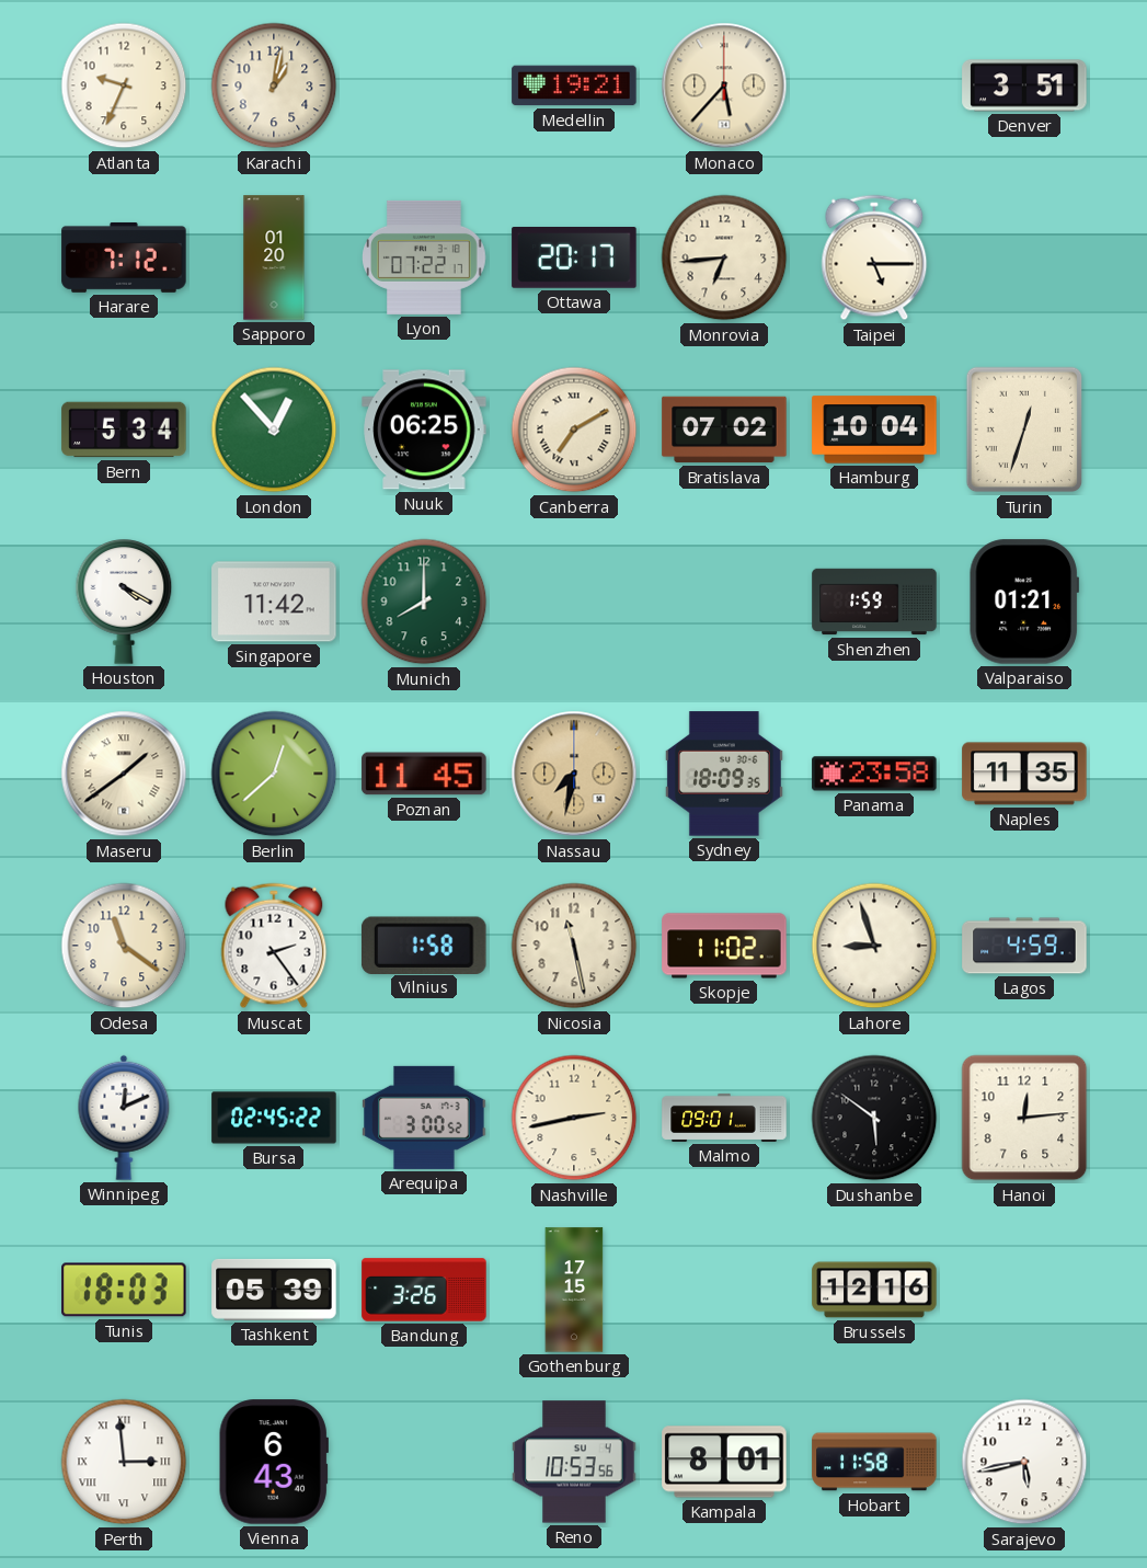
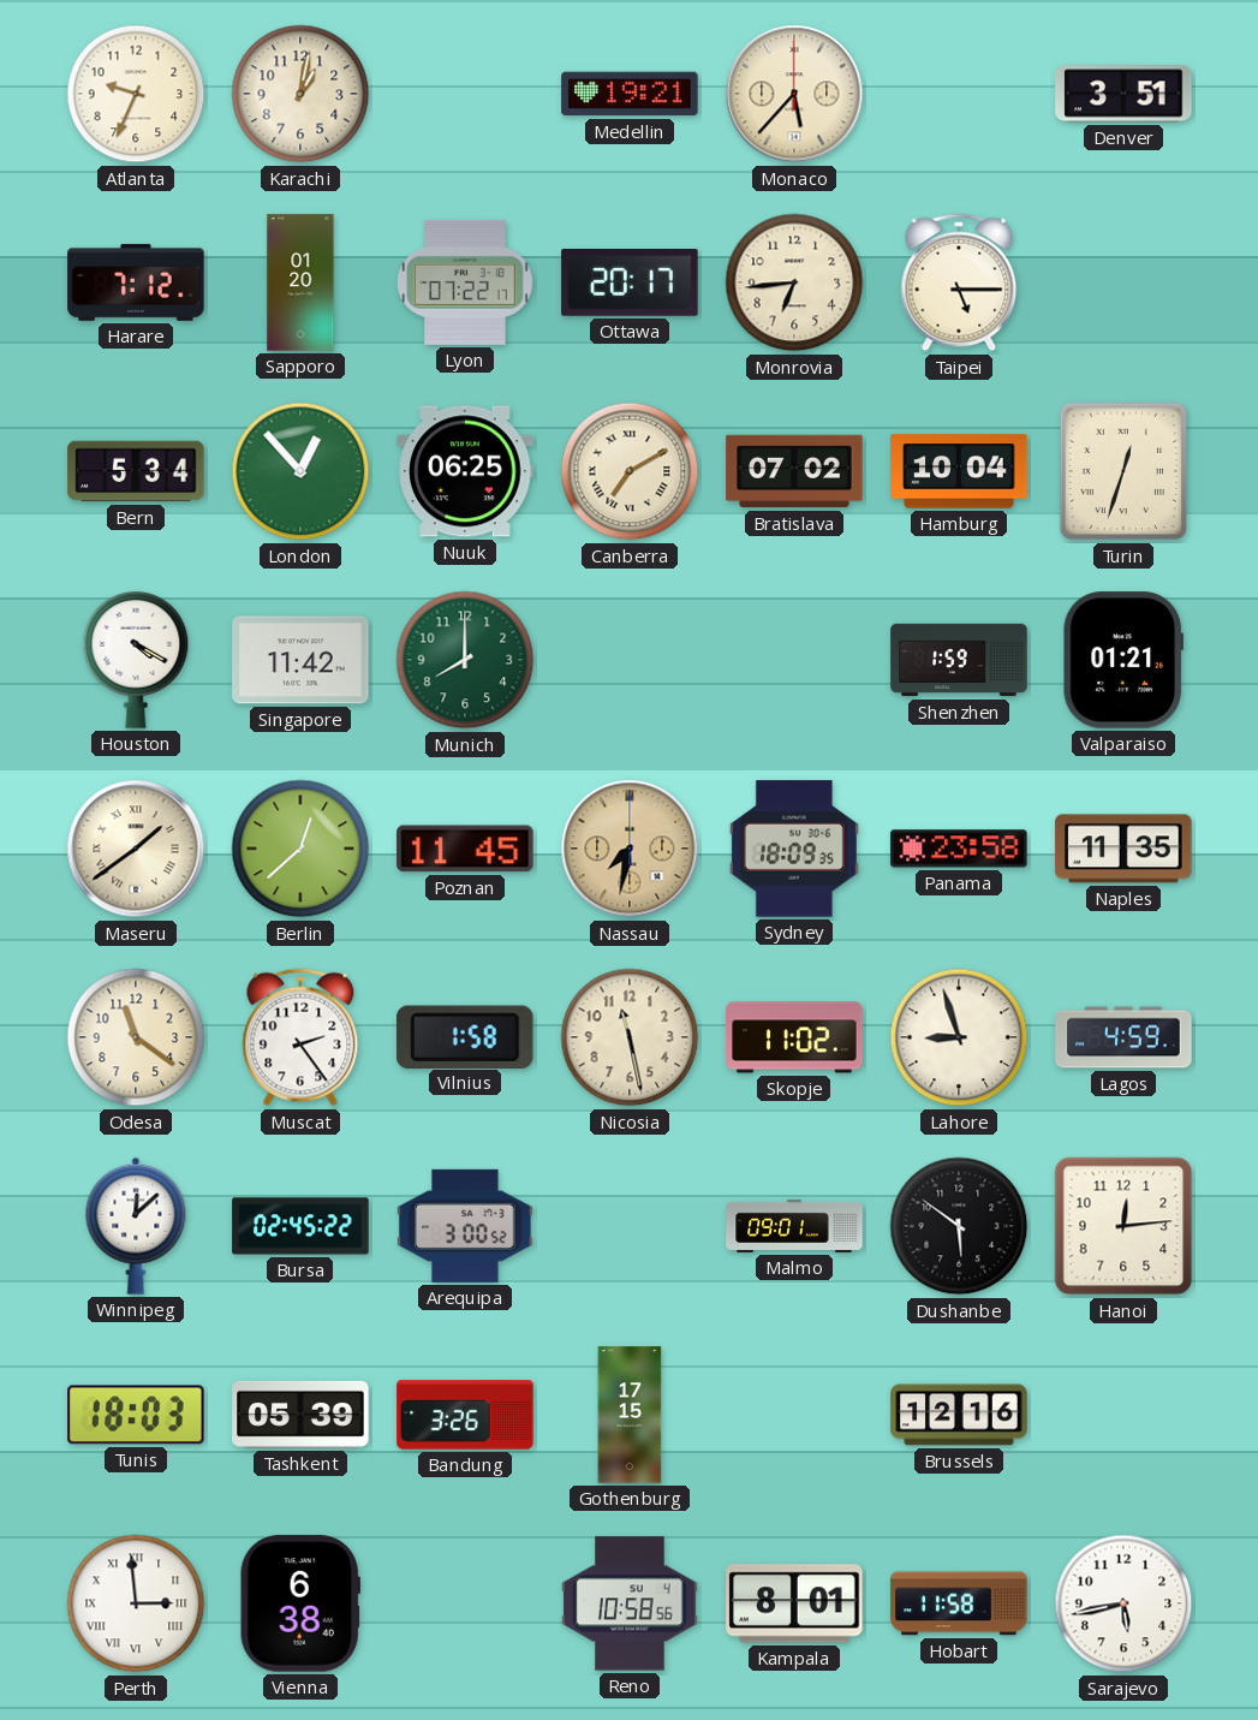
Winnipeg: 12:11 -> 12:08 (136, 1226)
Nashville: 2:43 -> none (574, 1118)
Vienna: 6:43 -> 6:38 (300, 1603)
Reno: 10:53 -> 10:58 (630, 1603)
